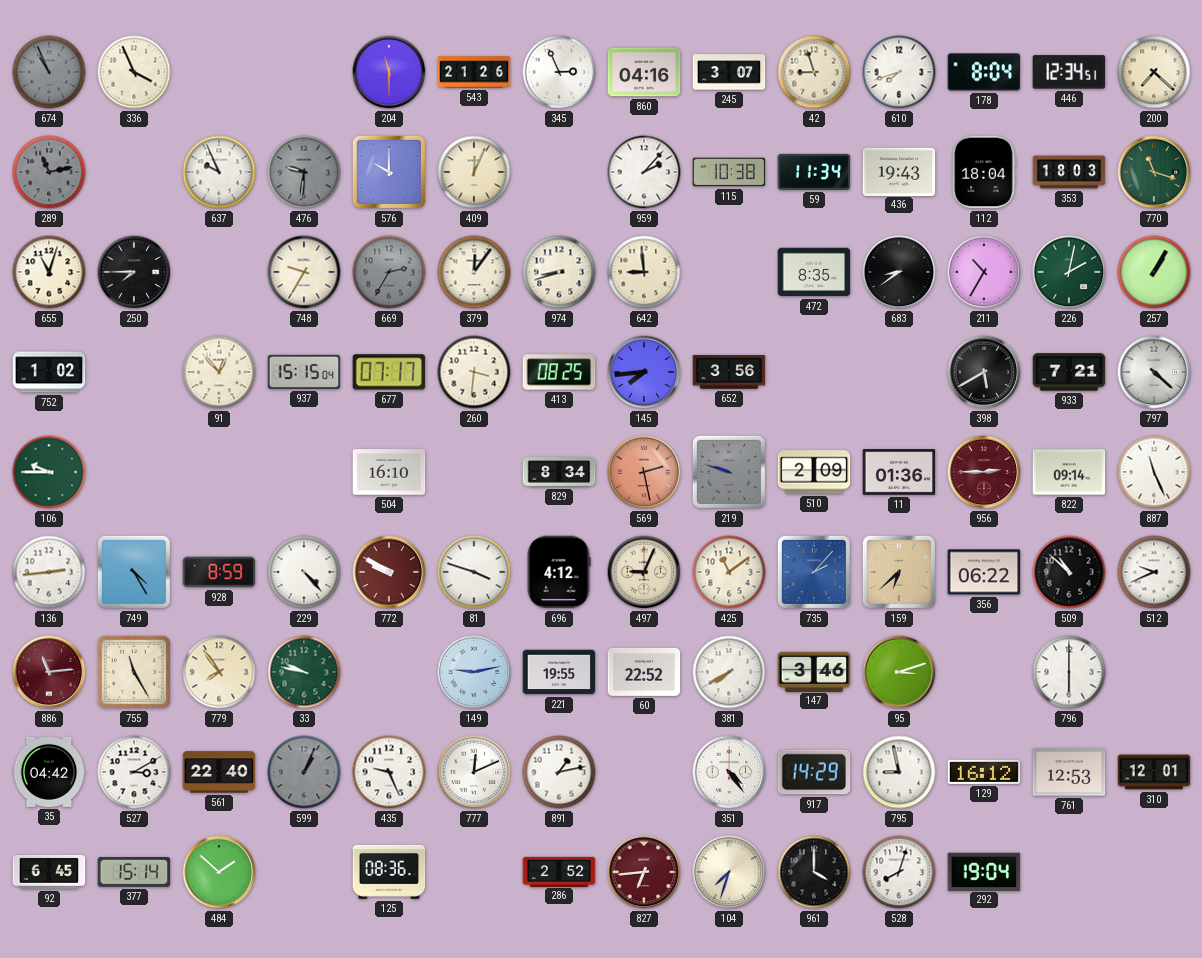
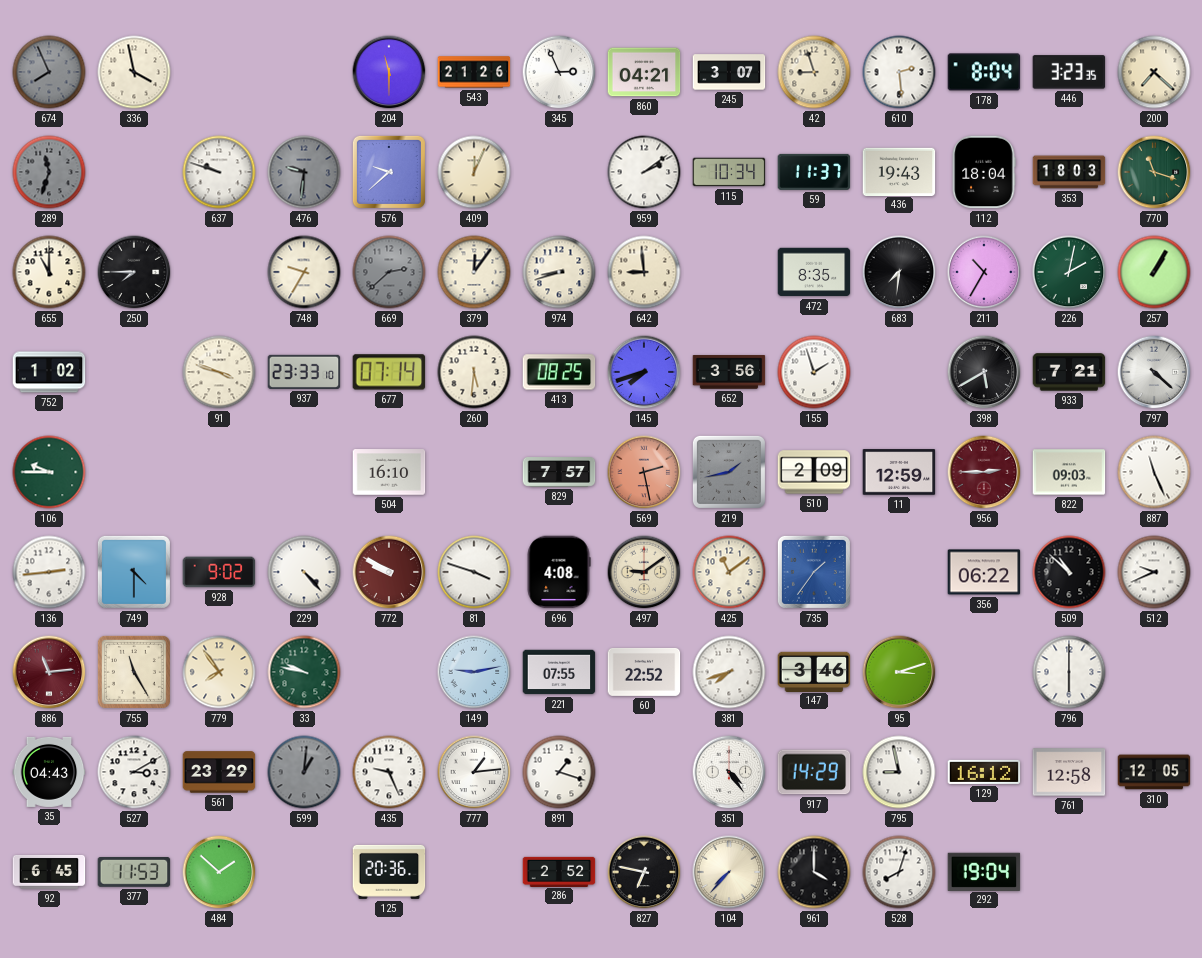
674: 10:56 -> 7:56 (49, 72)
336: 3:56 -> 3:58 (134, 72)
860: 04:16 -> 04:21 (644, 72)
610: 7:42 -> 2:29 (899, 72)
446: 12:34 -> 3:23 (1069, 72)
289: 11:13 -> 11:33 (49, 172)
637: 9:56 -> 9:48 (219, 172)
576: 10:00 -> 9:38 (389, 172)
959: 2:07 -> 2:09 (644, 172)
115: 10:38 -> 10:34 (729, 172)
59: 11:34 -> 11:37 (814, 172)
655: 11:03 -> 11:00 (49, 272)
669: 2:35 -> 2:38 (389, 272)
683: 8:39 -> 7:31 (899, 272)
91: 12:53 -> 3:48 (219, 372)
937: 15:15 -> 23:33 (304, 372)
677: 07:17 -> 07:14 (389, 372)
260: 3:31 -> 5:31 (474, 372)
145: 7:44 -> 7:42 (644, 372)
155: none -> 1:57 (814, 372)
829: 8:34 -> 7:57 (559, 472)
219: 9:48 -> 1:43 (729, 472)
11: 01:36 -> 12:59 (899, 472)
822: 09:14 -> 09:03 (1069, 472)
749: 4:25 -> 4:30 (134, 572)
928: 8:59 -> 9:02 (219, 572)
696: 4:12 -> 4:08 (559, 572)
497: 9:04 -> 9:09 (644, 572)
735: 2:07 -> 1:36 (814, 572)
159: 6:38 -> none (899, 572)
221: 19:55 -> 07:55 (559, 672)
381: 7:40 -> 7:42 (729, 672)
35: 04:42 -> 04:43 (49, 772)
561: 22:40 -> 23:29 (219, 772)
599: 1:04 -> 1:01 (304, 772)
777: 12:11 -> 1:14 (474, 772)
891: 1:13 -> 1:18 (559, 772)
761: 12:53 -> 12:58 (1069, 772)
310: 12:01 -> 12:05 (1154, 772)
377: 15:14 -> 11:53 (134, 873)
125: 08:36 -> 20:36 (389, 872)
827: 6:44 -> 6:47 (644, 872)
827 dial: burgundy -> black (644, 872)
104: 7:33 -> 7:37 (729, 872)
